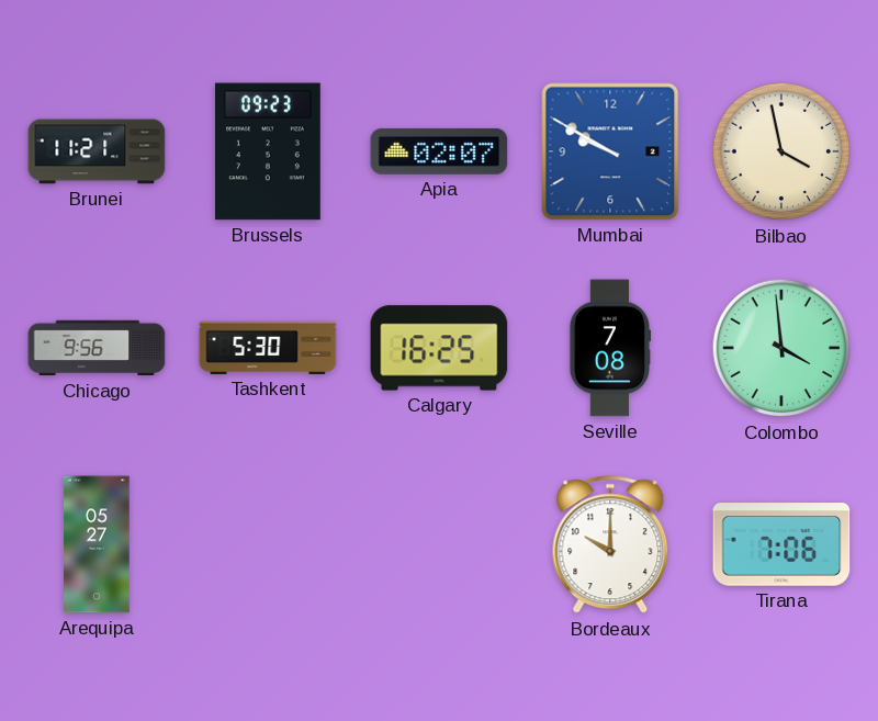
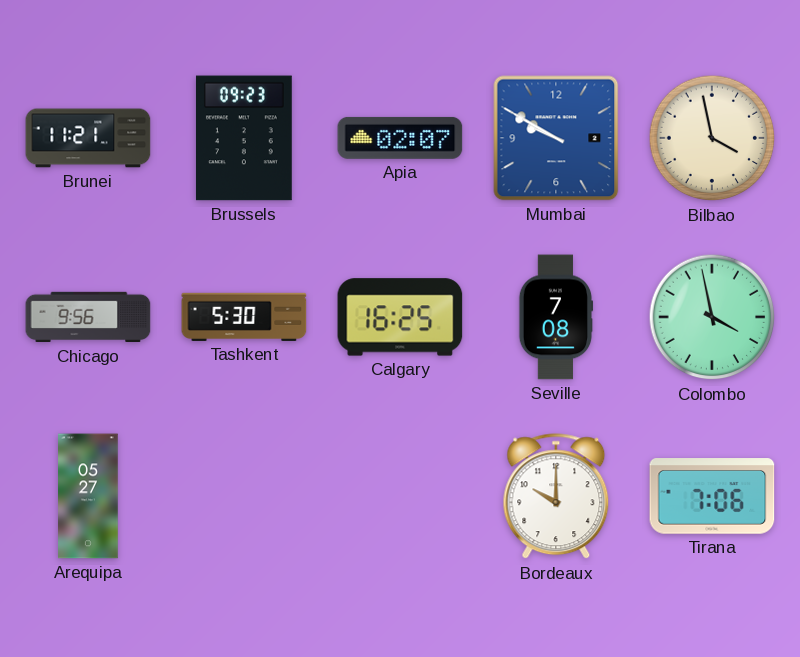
Colombo: 3:59 -> 3:58 (712, 317)
